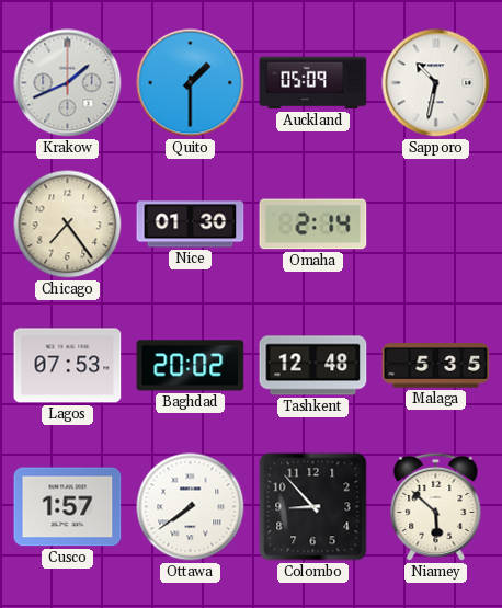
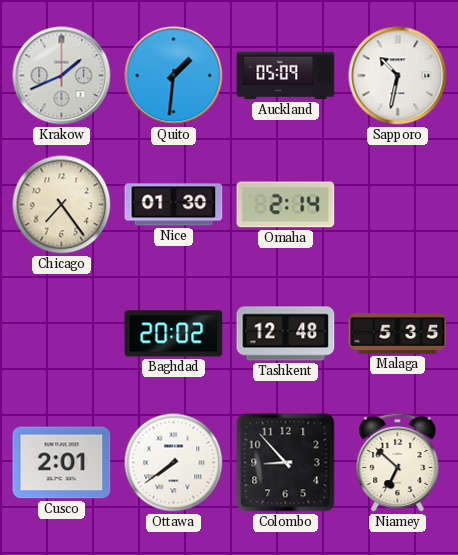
Quito: 1:30 -> 1:31 (174, 76)
Lagos: 07:53 -> none (68, 366)
Cusco: 1:57 -> 2:01 (62, 463)
Niamey: 5:52 -> 6:52 (398, 463)
